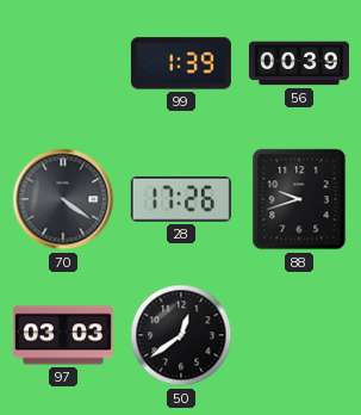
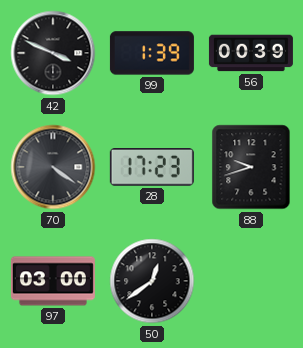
42: none -> 3:49 (53, 53)
28: 17:26 -> 17:23 (152, 168)
97: 03:03 -> 03:00 (53, 281)
